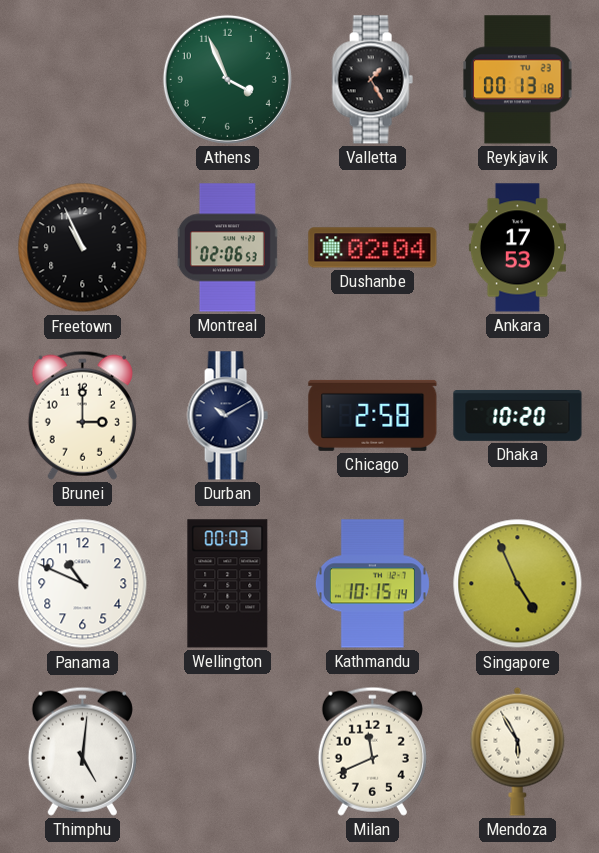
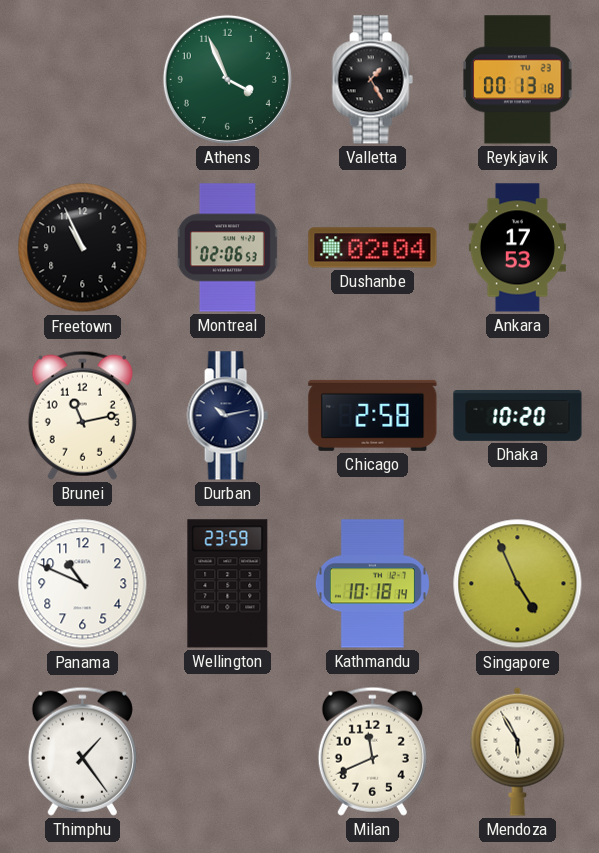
Brunei: 3:00 -> 11:13 (82, 415)
Durban: 10:10 -> 10:13 (227, 416)
Wellington: 00:03 -> 23:59 (228, 584)
Kathmandu: 10:15 -> 10:18 (372, 584)
Thimphu: 5:01 -> 1:24 (82, 751)
